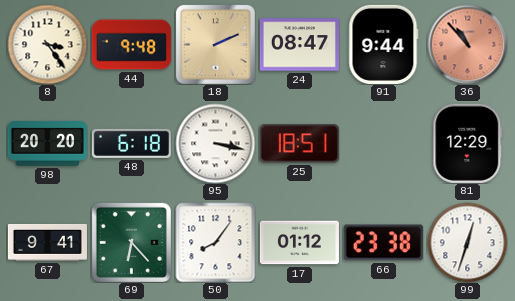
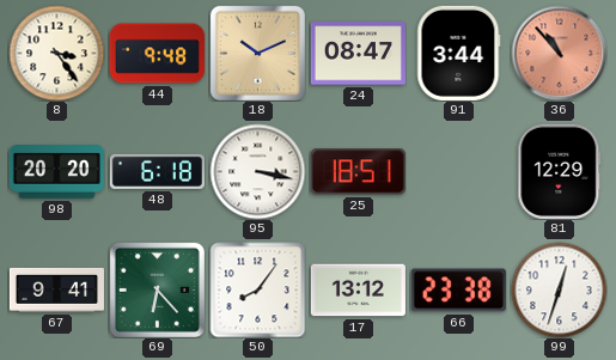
18: 2:11 -> 10:11 (257, 53)
91: 9:44 -> 3:44 (459, 53)
17: 01:12 -> 13:12 (358, 291)
